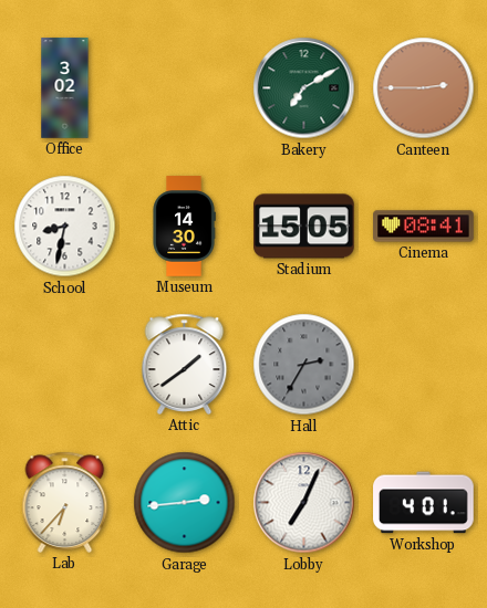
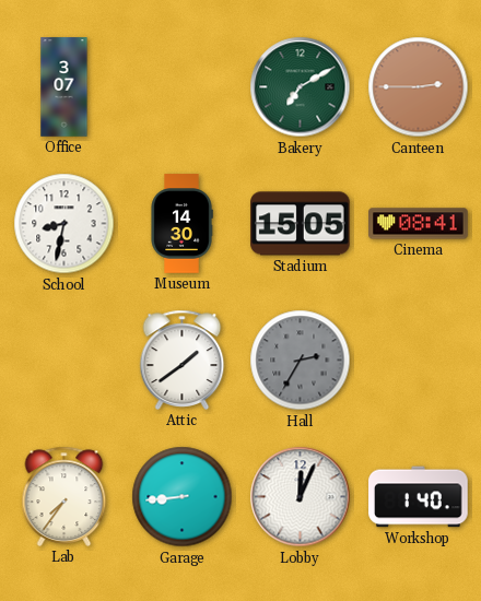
Office: 3:02 -> 3:07 (64, 87)
Lab: 6:37 -> 7:36 (64, 496)
Garage: 2:44 -> 8:44 (183, 497)
Lobby: 7:04 -> 12:04 (301, 497)
Workshop: 4:01 -> 1:40 (419, 497)
